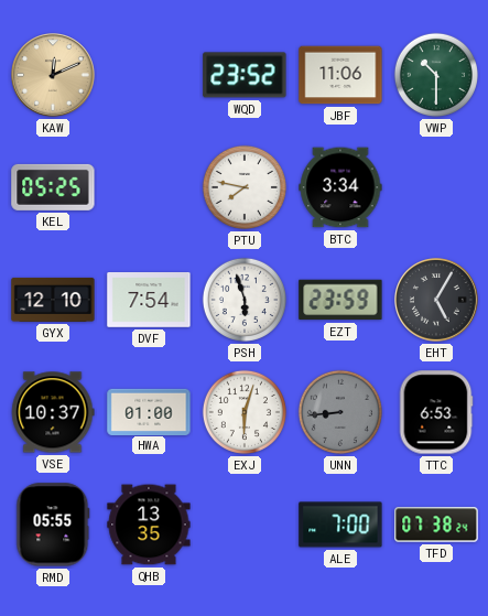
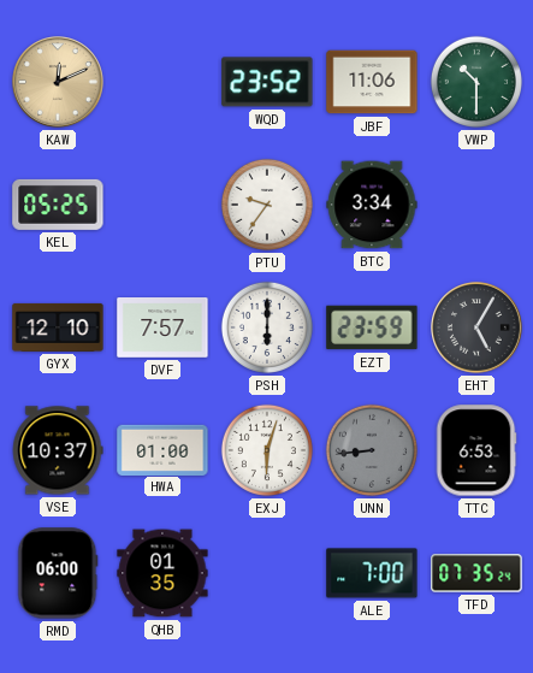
PTU: 7:47 -> 9:36 (267, 205)
DVF: 7:54 -> 7:57 (162, 329)
PSH: 5:57 -> 6:00 (267, 327)
RMD: 05:55 -> 06:00 (58, 573)
QHB: 13:35 -> 01:35 (162, 573)
TFD: 07:38 -> 07:35 (476, 573)
